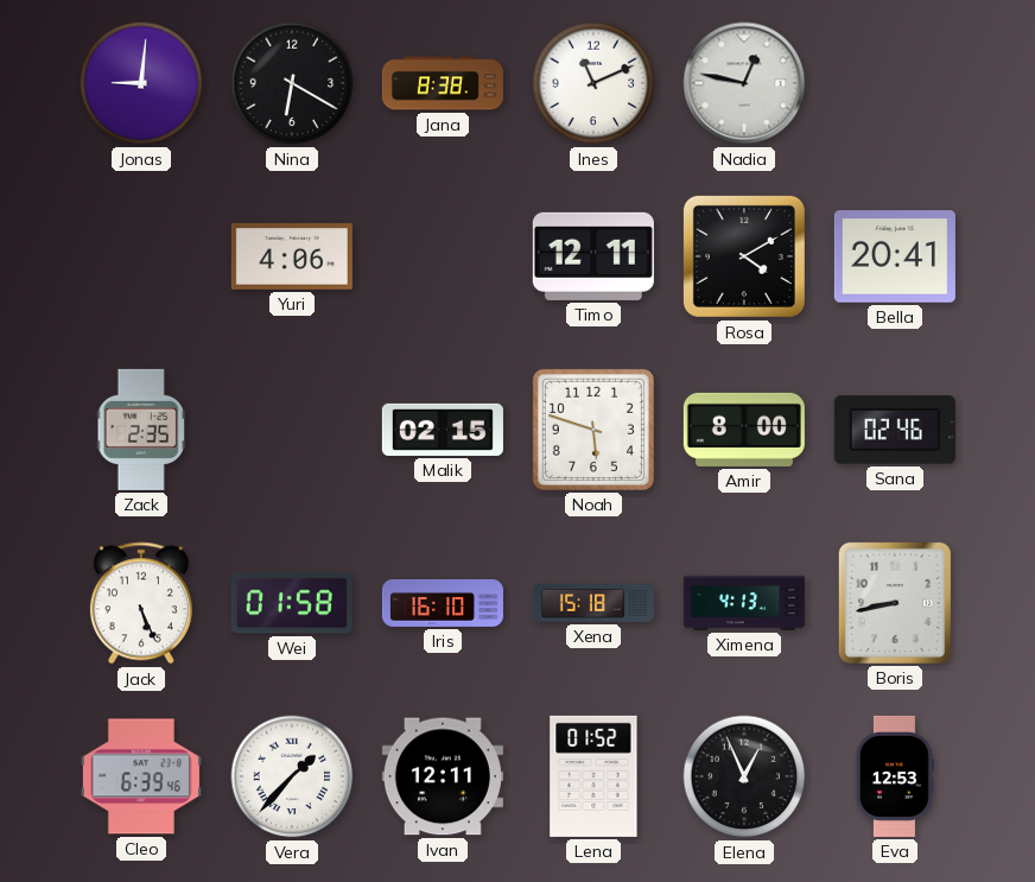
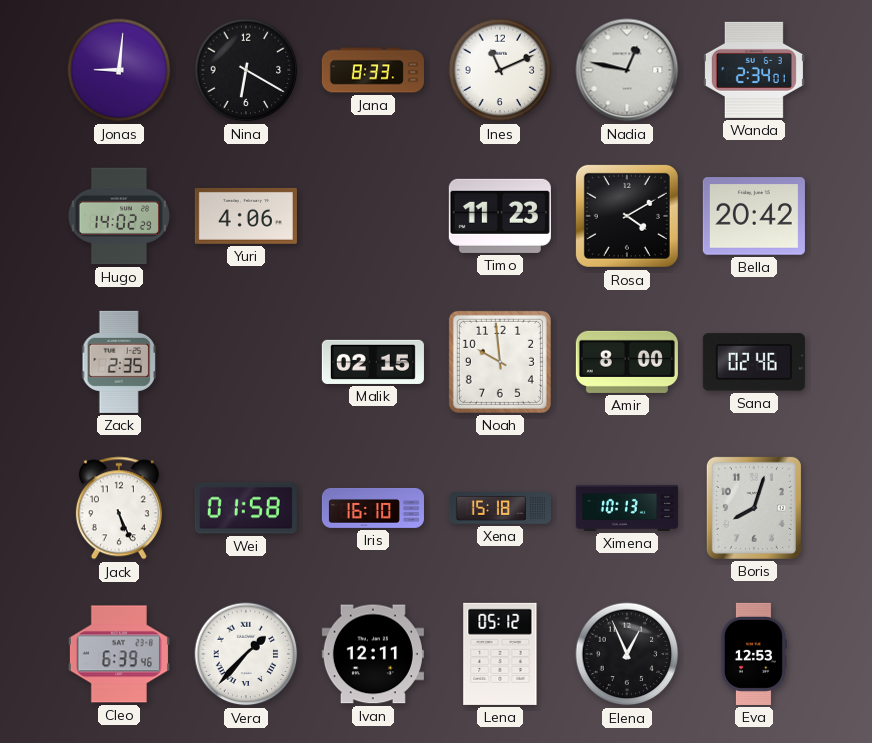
Jana: 8:38 -> 8:33 (373, 70)
Wanda: none -> 2:34 (754, 70)
Hugo: none -> 14:02 (118, 216)
Timo: 12:11 -> 11:23 (500, 216)
Bella: 20:41 -> 20:42 (754, 216)
Noah: 5:48 -> 9:59 (500, 362)
Ximena: 4:13 -> 10:13 (627, 508)
Boris: 8:43 -> 8:03 (754, 508)
Lena: 01:52 -> 05:12 (500, 654)
